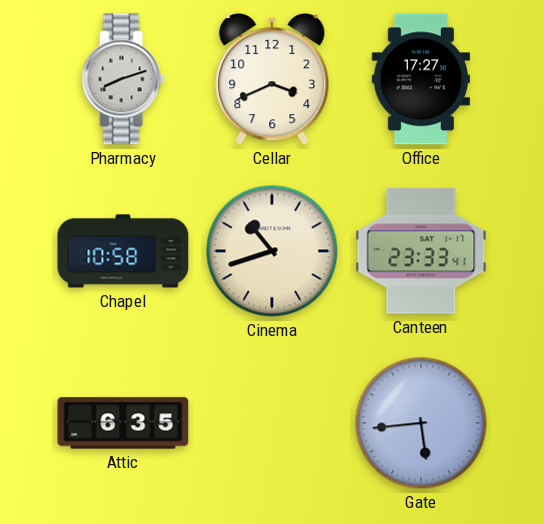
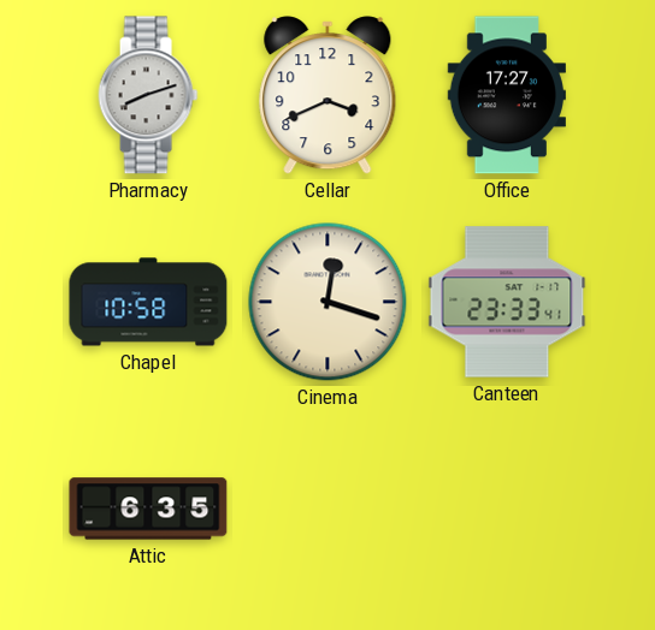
Cinema: 10:42 -> 12:18 (327, 302)
Gate: 5:44 -> none (421, 423)
